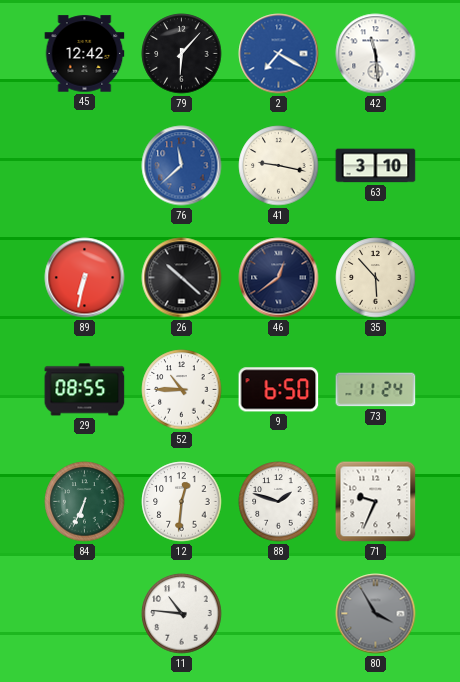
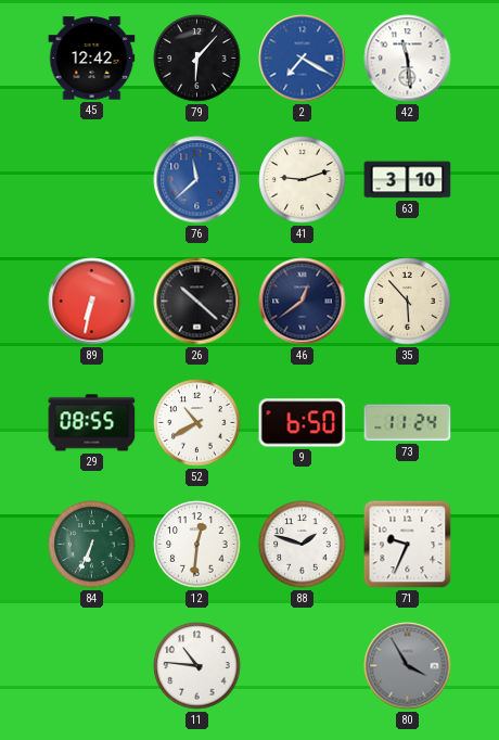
41: 9:17 -> 9:12 (303, 180)
52: 10:45 -> 10:40 (197, 423)
